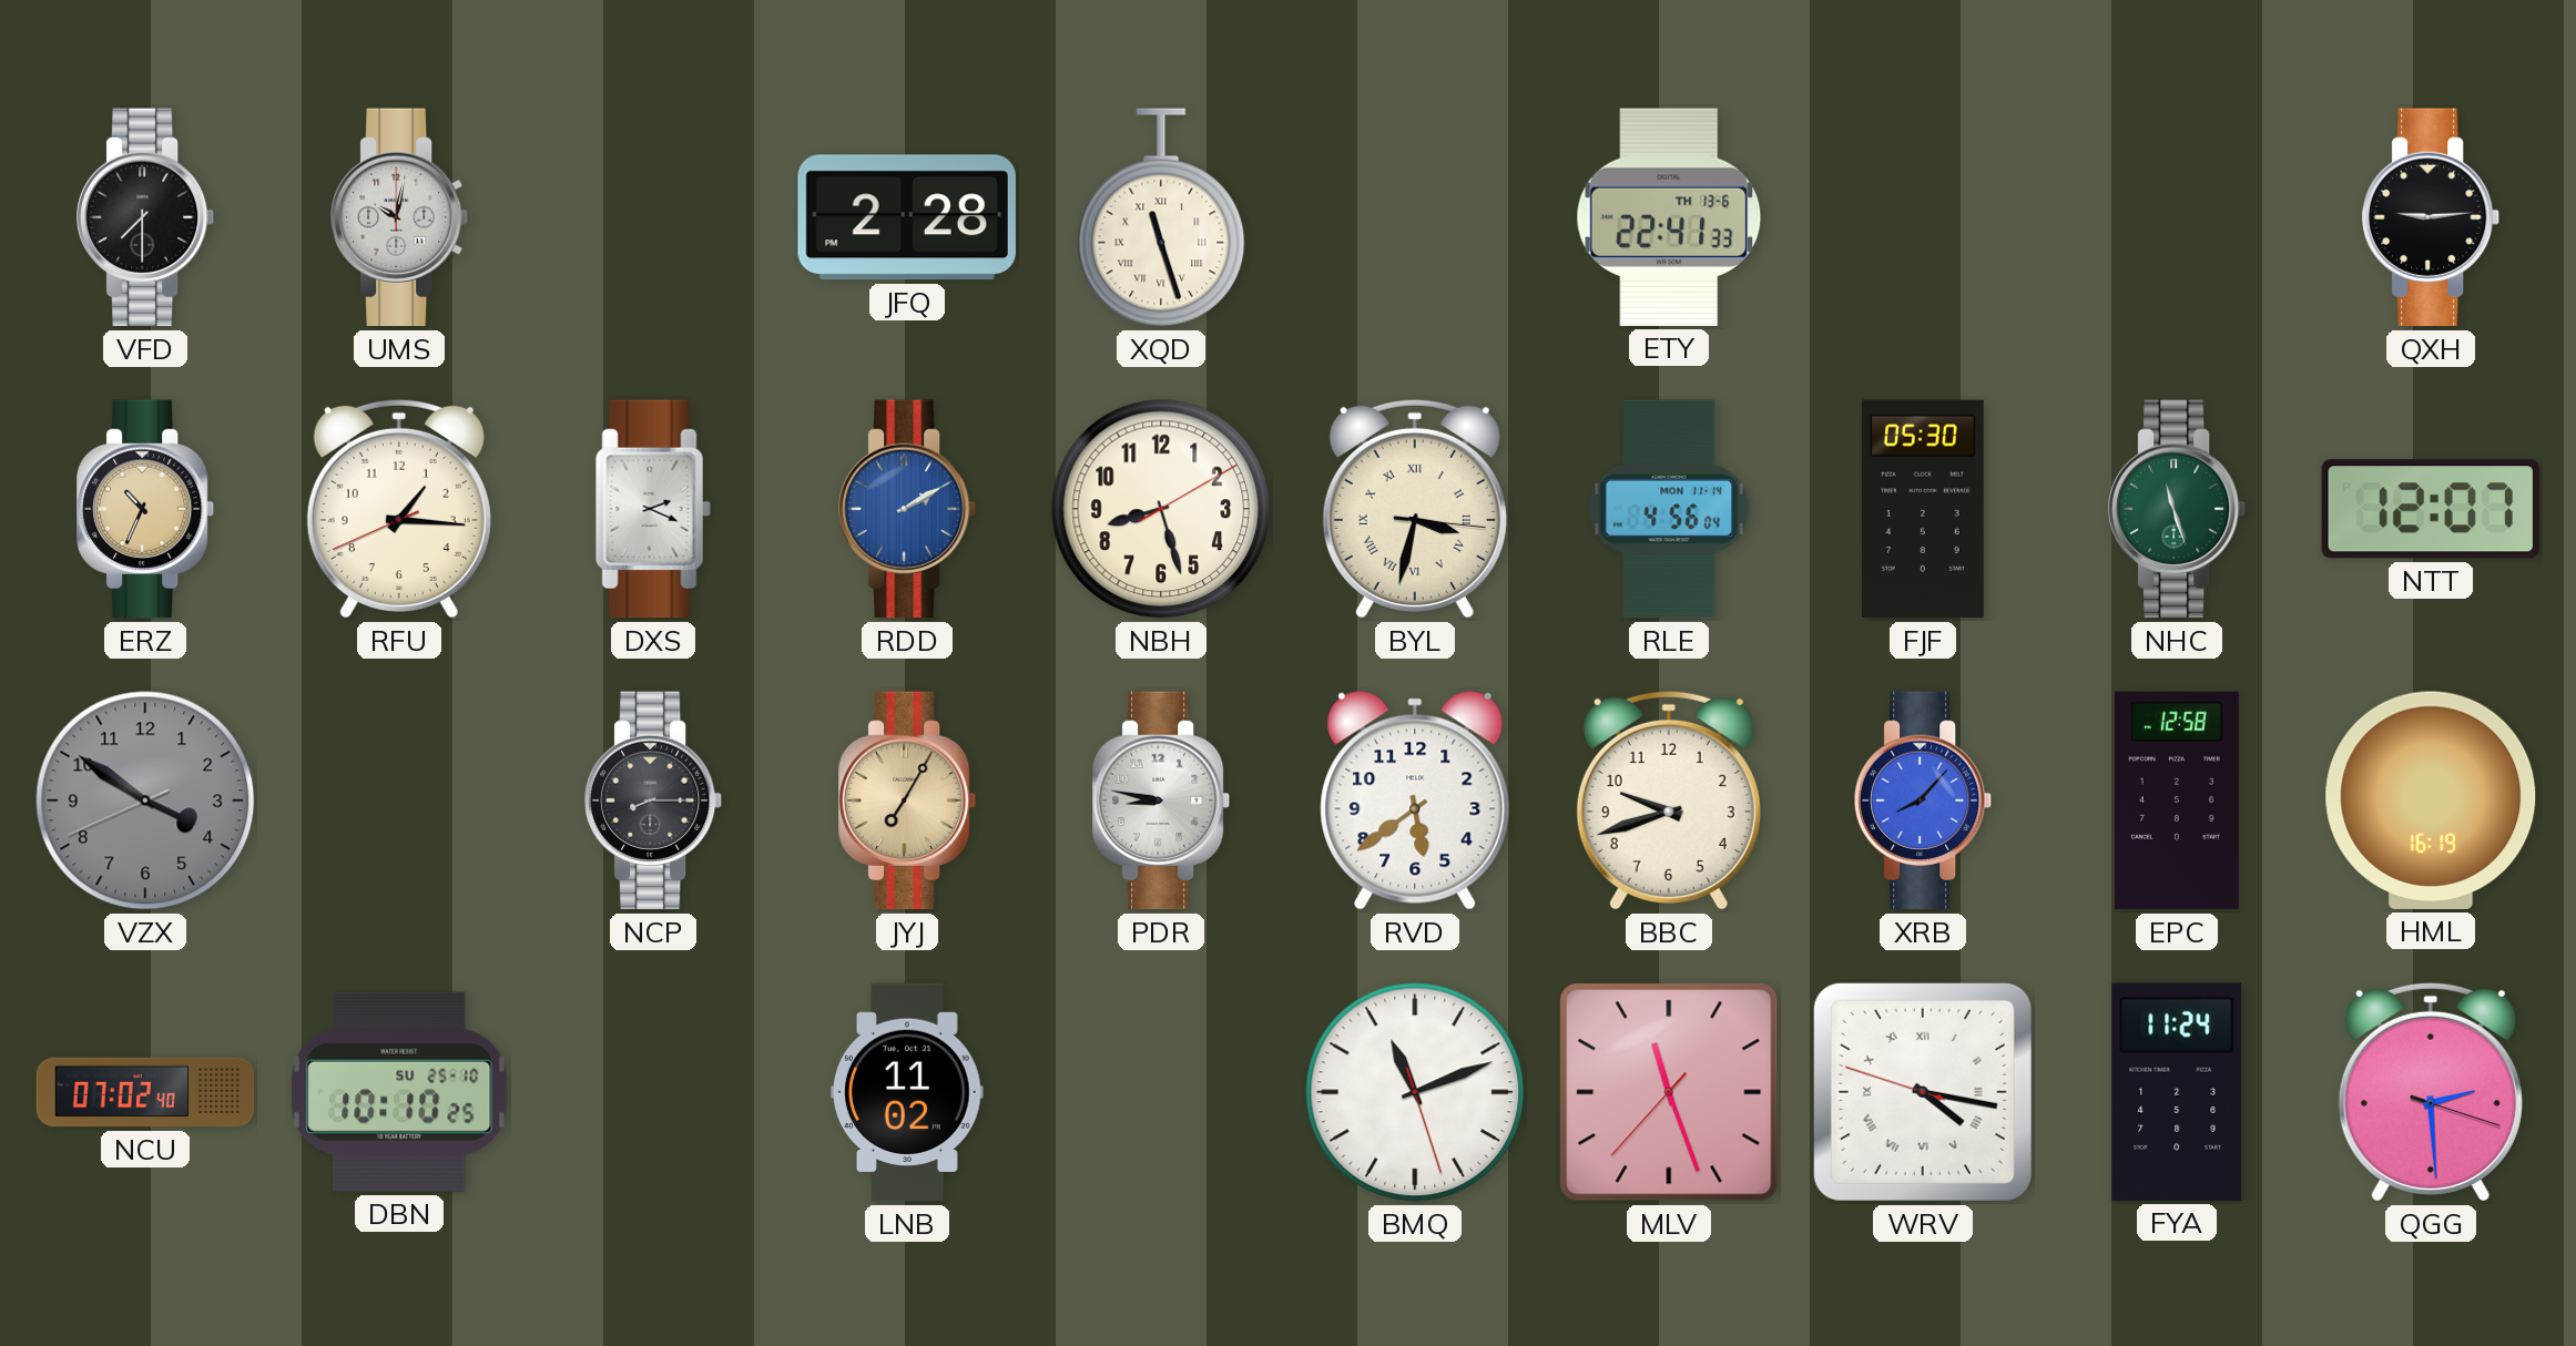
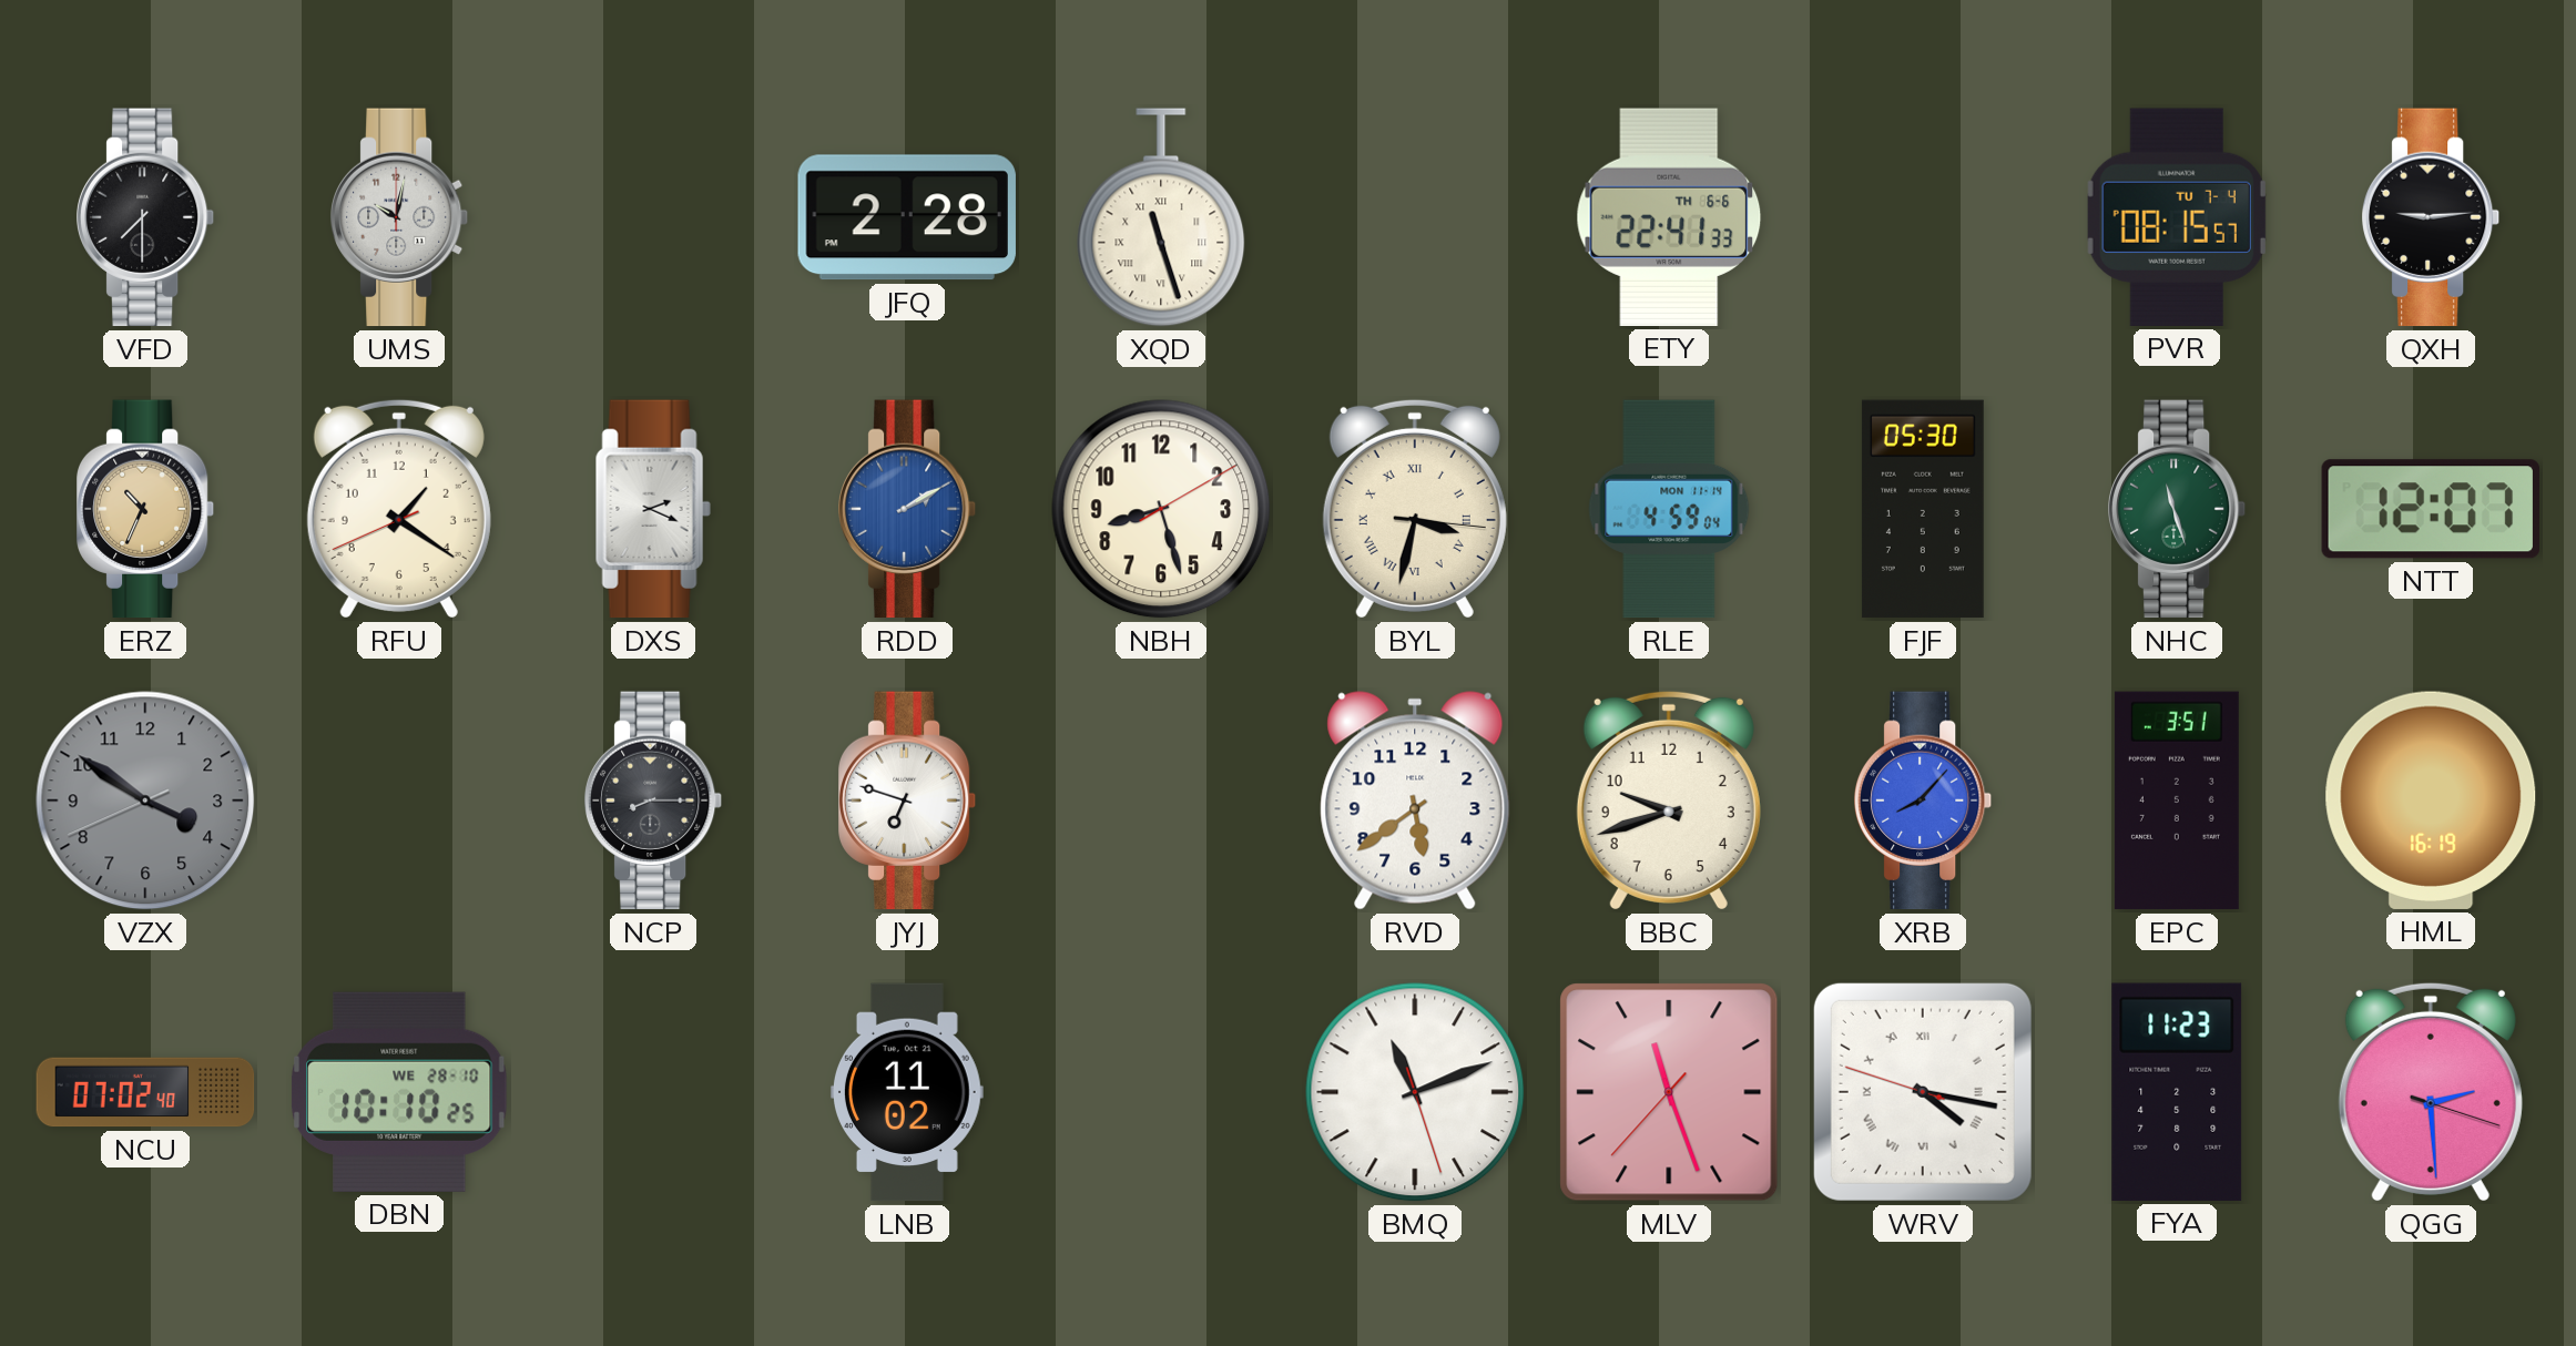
ETY date: TH 13-6 -> TH 6-6 (1669, 217)
PVR: none -> 08:15 (2177, 217)
RFU: 1:15 -> 1:20 (399, 509)
RLE: 4:56 -> 4:59 (1669, 509)
JYJ: 7:05 -> 6:48 (908, 801)
JYJ dial: champagne -> white (908, 801)
PDR: 8:47 -> none (1162, 801)
EPC: 12:58 -> 3:51 (2177, 801)
DBN date: SU 25-10 -> WE 28-10 (400, 1092)
FYA: 11:24 -> 11:23 (2177, 1092)
